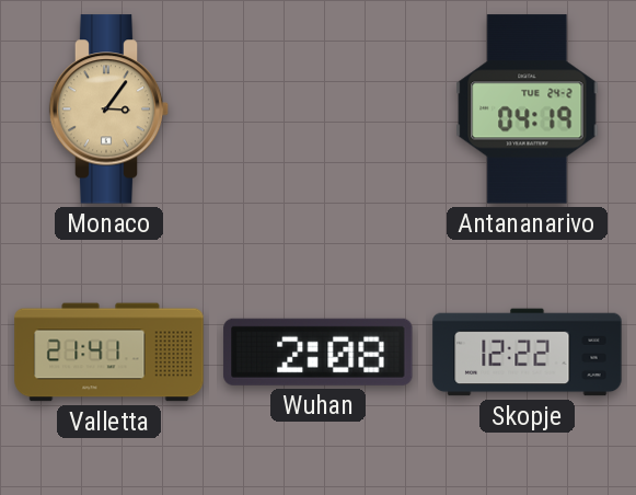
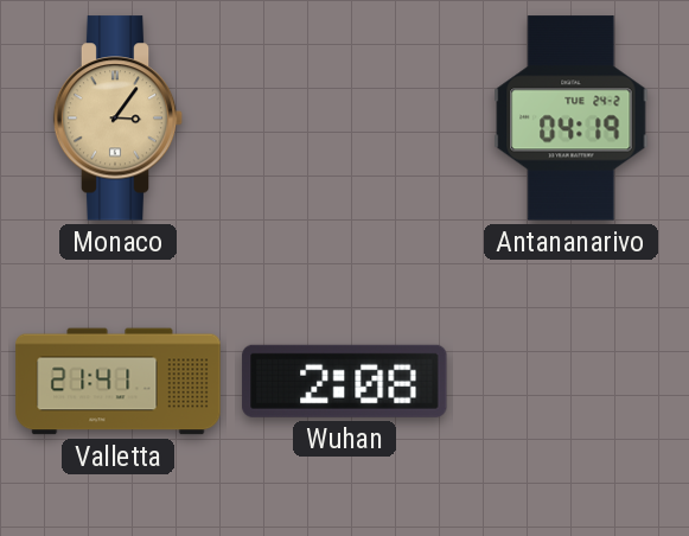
Skopje: 12:22 -> none (528, 353)
